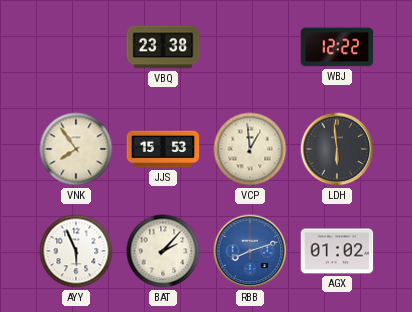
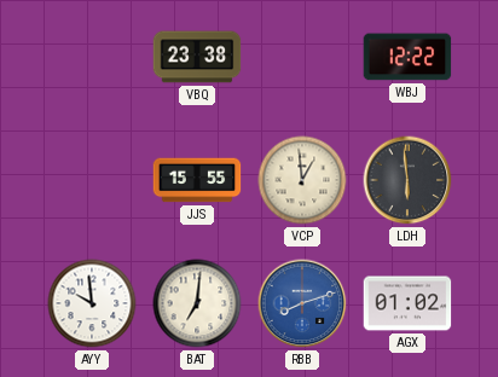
VNK: 7:54 -> none (76, 149)
JJS: 15:53 -> 15:55 (197, 180)
AYY: 5:56 -> 9:59 (92, 303)
BAT: 2:07 -> 7:01 (197, 303)
